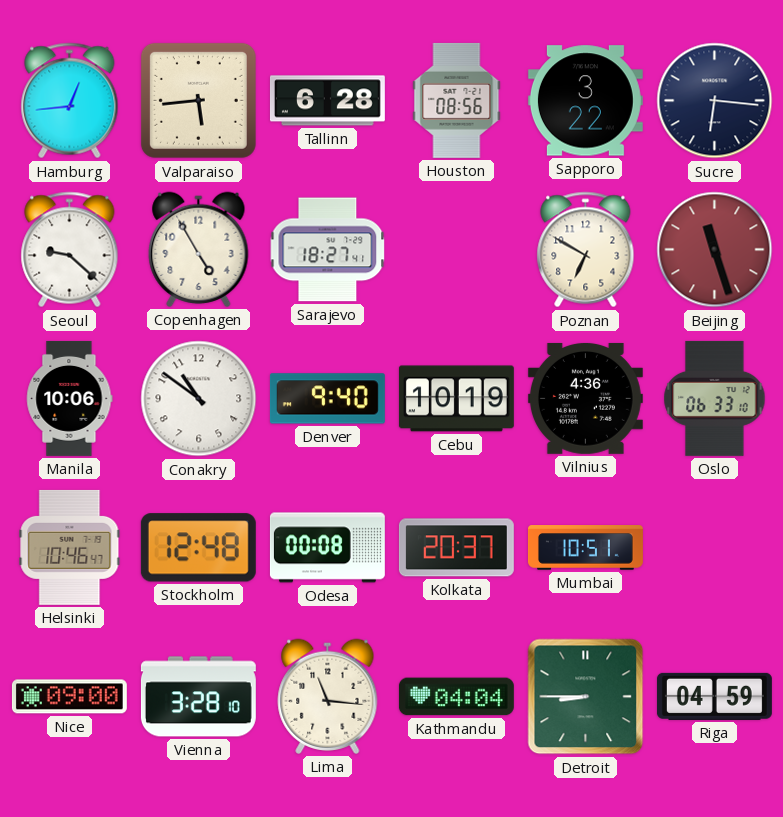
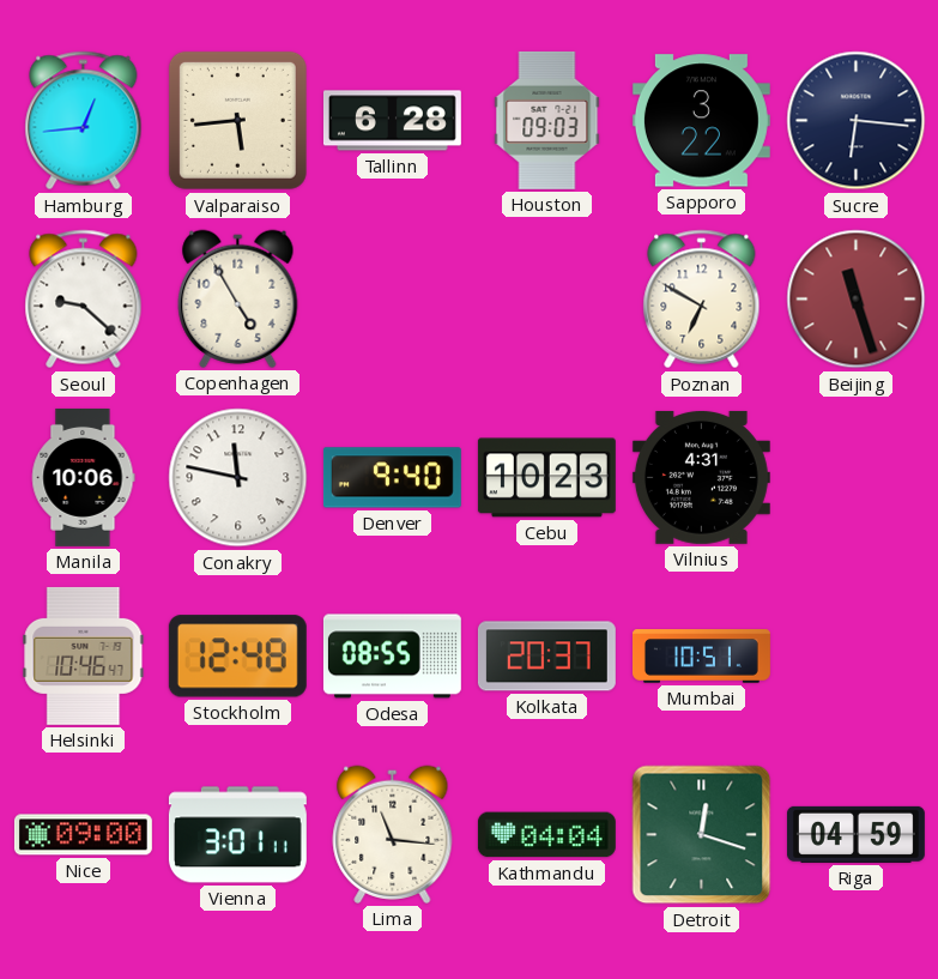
Houston: 08:56 -> 09:03 (547, 120)
Sarajevo: 18:27 -> none (328, 250)
Conakry: 10:51 -> 11:47 (238, 478)
Cebu: 10:19 -> 10:23 (546, 478)
Vilnius: 4:36 -> 4:31 (701, 477)
Oslo: 06:33 -> none (715, 398)
Odesa: 00:08 -> 08:55 (392, 657)
Vienna: 3:28 -> 3:01 (237, 835)
Detroit: 8:45 -> 12:18 (702, 835)
